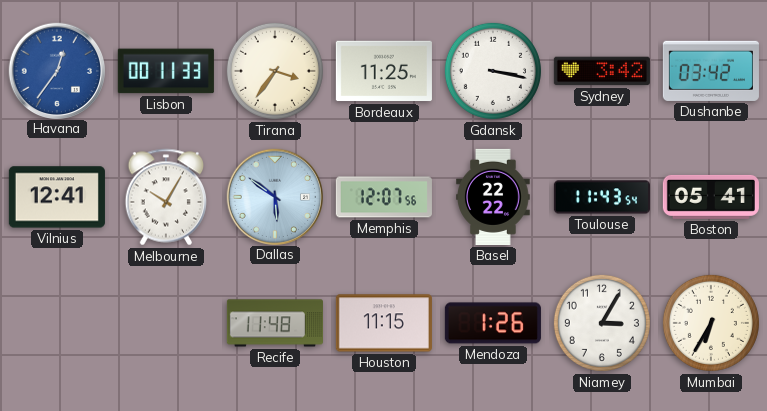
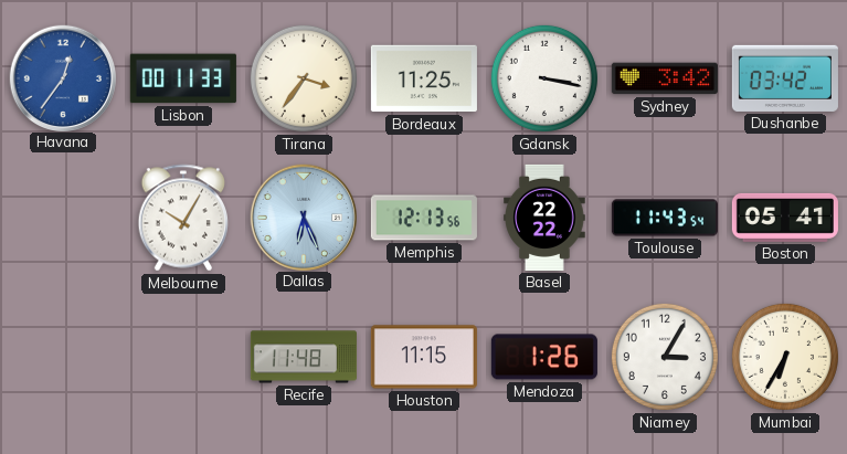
Vilnius: 12:41 -> none (57, 197)
Dallas: 5:51 -> 6:26 (303, 217)
Memphis: 12:07 -> 12:13 (424, 218)
